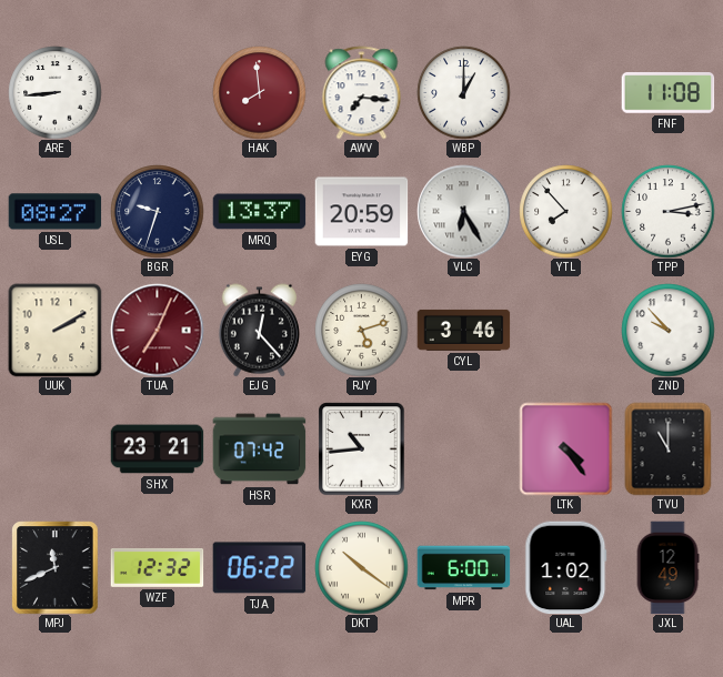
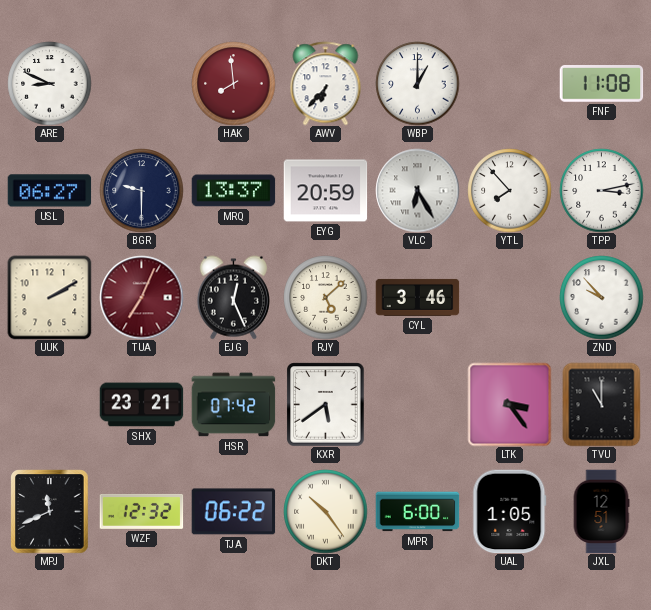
ARE: 8:44 -> 8:49 (49, 83)
AWV: 7:16 -> 6:37 (326, 83)
USL: 08:27 -> 06:27 (49, 191)
BGR: 9:33 -> 9:30 (141, 190)
EJG: 12:23 -> 12:26 (233, 297)
RJY: 5:12 -> 5:08 (325, 297)
KXR: 10:44 -> 5:39 (326, 404)
LTK: 4:24 -> 3:24 (509, 404)
DKT: 10:21 -> 10:24 (325, 511)
UAL: 1:02 -> 1:05 (510, 511)
JXL: 12:49 -> 12:51 (601, 511)
